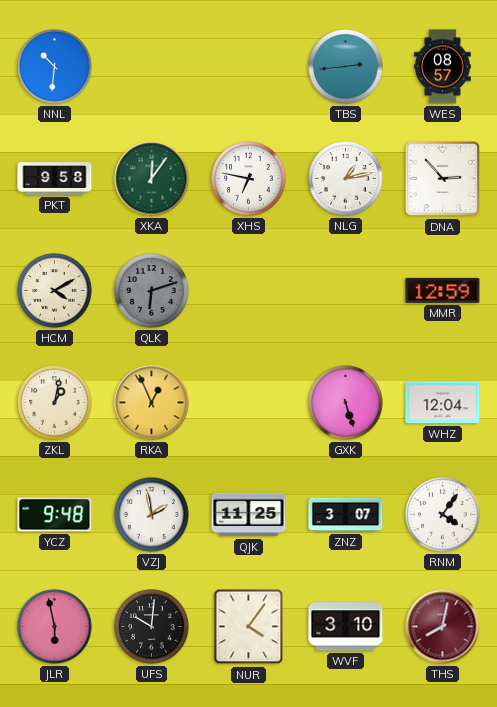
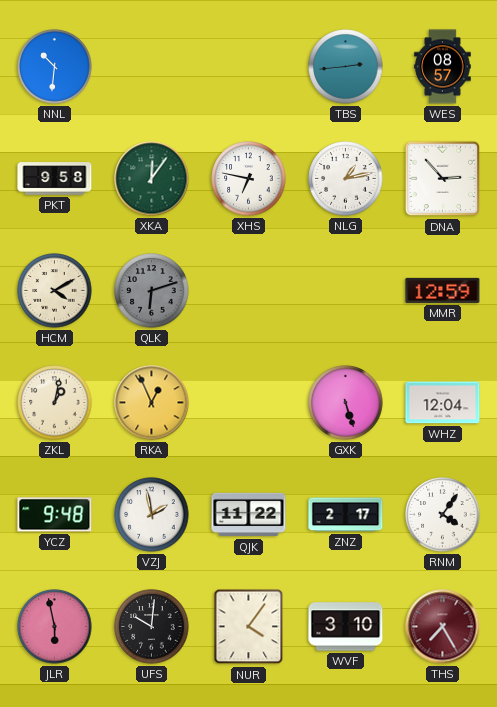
QJK: 11:25 -> 11:22 (249, 515)
ZNZ: 3:07 -> 2:17 (346, 515)
THS: 8:02 -> 7:25 (443, 627)
